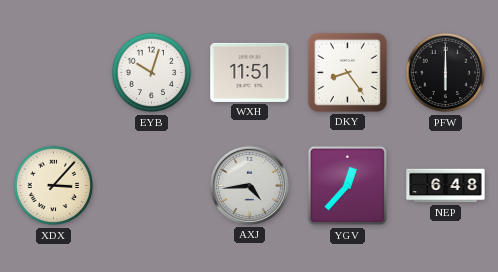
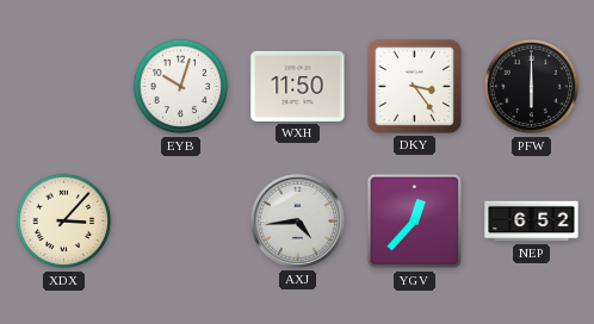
WXH: 11:51 -> 11:50 (298, 86)
DKY: 8:24 -> 3:24 (414, 86)
NEP: 6:48 -> 6:52 (532, 222)
